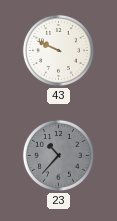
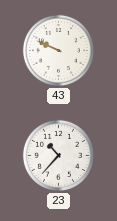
23 dial: grey -> white (58, 155)
